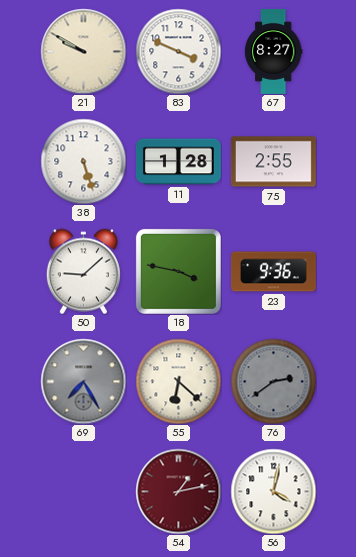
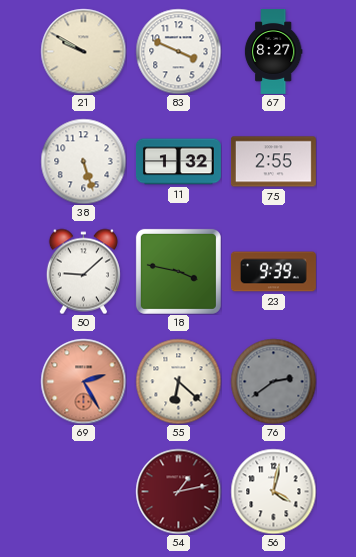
11: 1:28 -> 1:32 (178, 162)
23: 9:36 -> 9:39 (273, 272)
69: 7:25 -> 2:25 (83, 381)
69 dial: grey -> salmon (83, 381)
